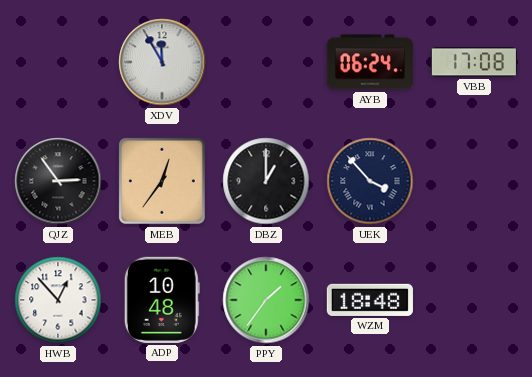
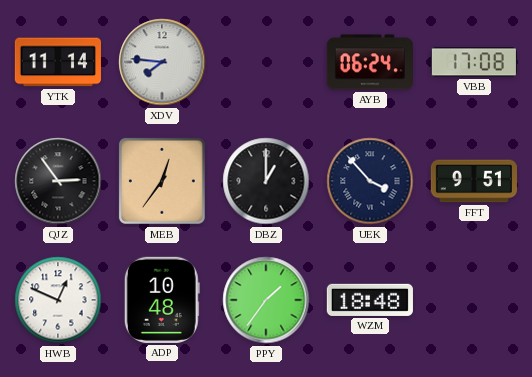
YTK: none -> 11:14 (58, 62)
XDV: 11:55 -> 7:46 (162, 62)
FFT: none -> 9:51 (474, 181)
HWB: 12:53 -> 12:49 (58, 300)
